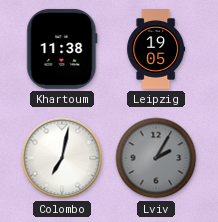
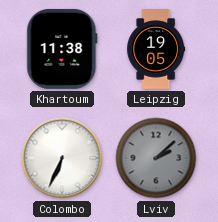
Colombo: 7:02 -> 6:34 (62, 158)
Lviv: 2:05 -> 2:08 (156, 158)
